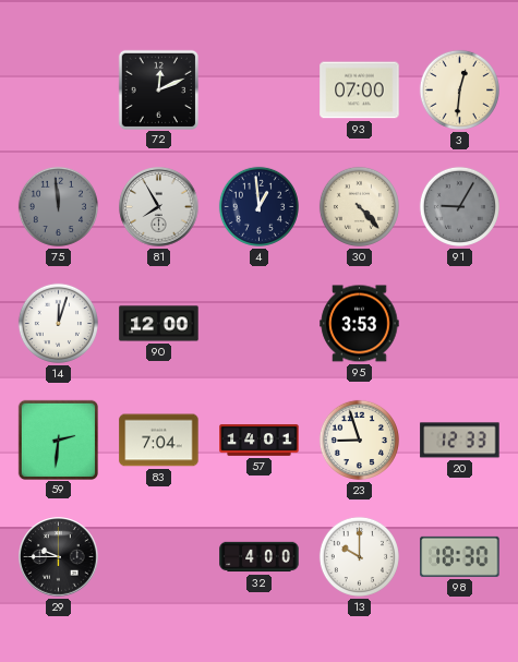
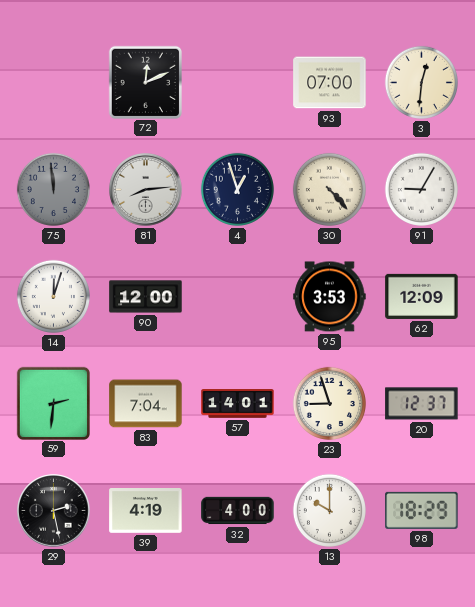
81: 7:55 -> 8:14 (146, 190)
4: 12:59 -> 12:57 (237, 189)
91 dial: grey -> white (421, 189)
62: none -> 12:09 (422, 296)
20: 12:33 -> 12:37 (422, 404)
29: 9:45 -> 2:28 (54, 511)
39: none -> 4:19 (146, 511)
98: 18:30 -> 18:29 (422, 510)
